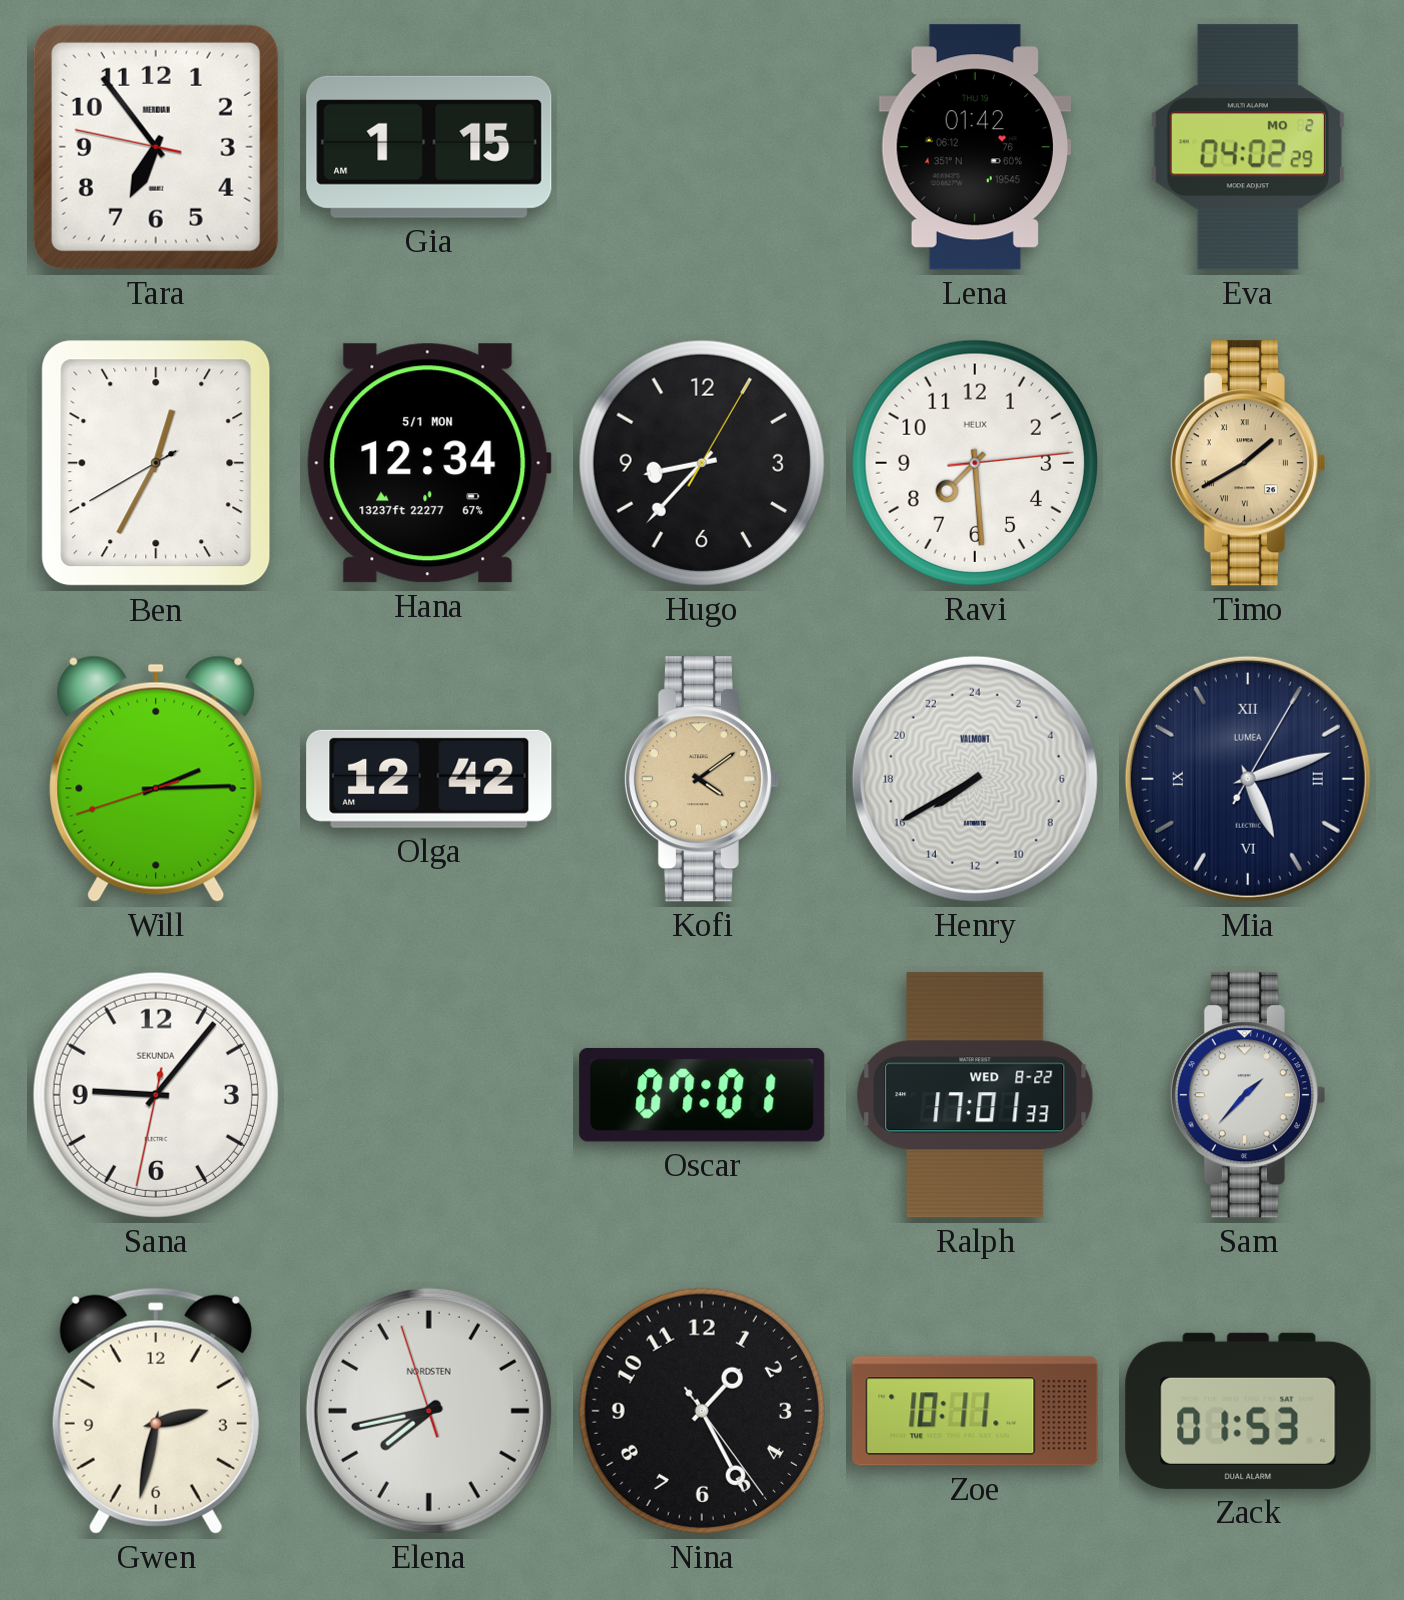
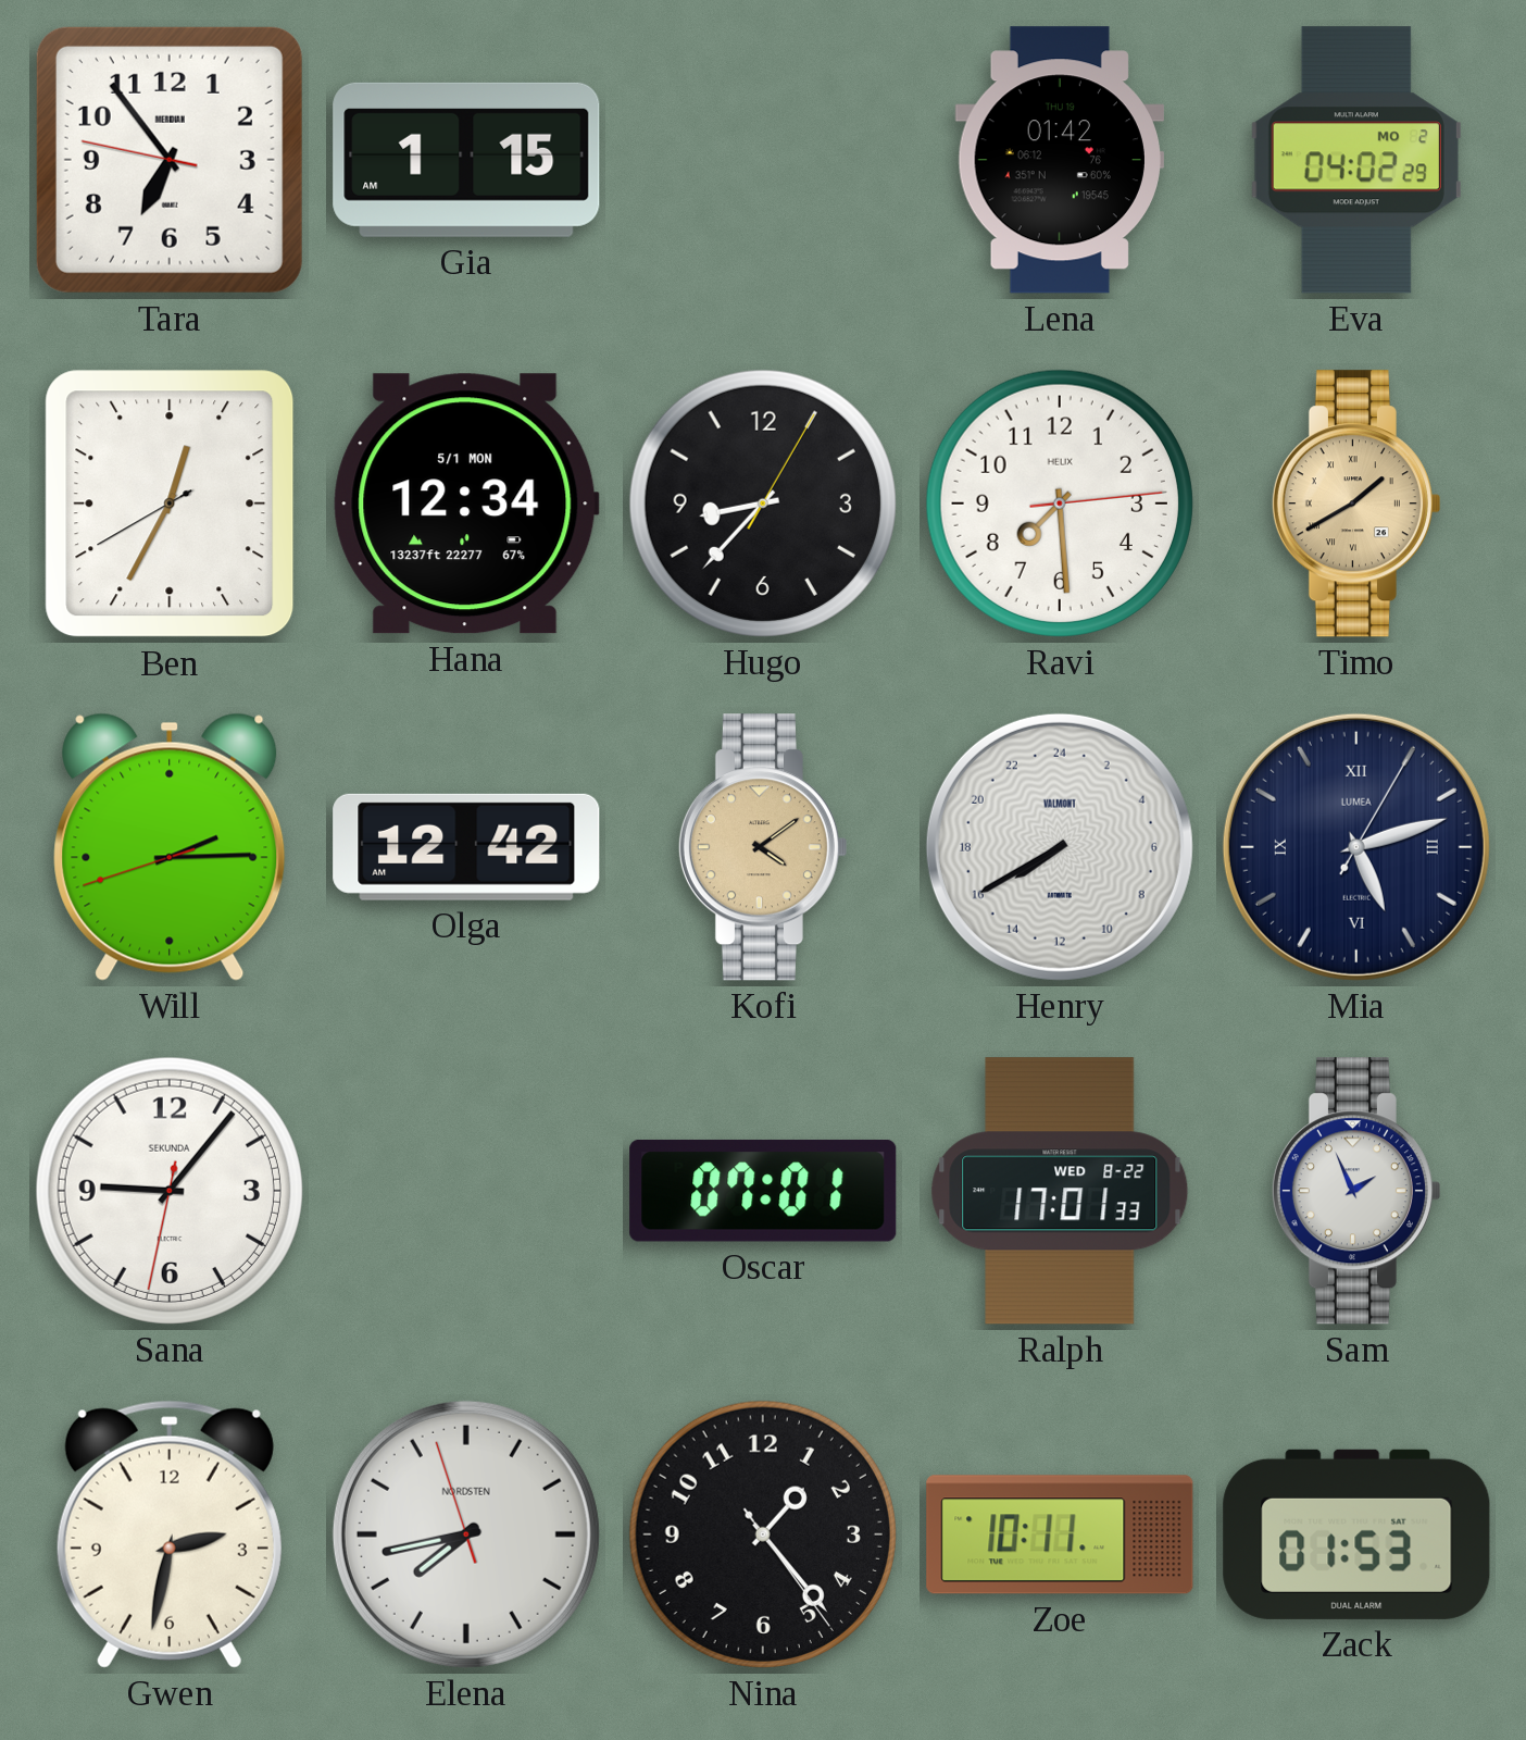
Sam: 1:37 -> 1:56 (1355, 1191)
Nina: 1:25 -> 1:23 (763, 1534)
